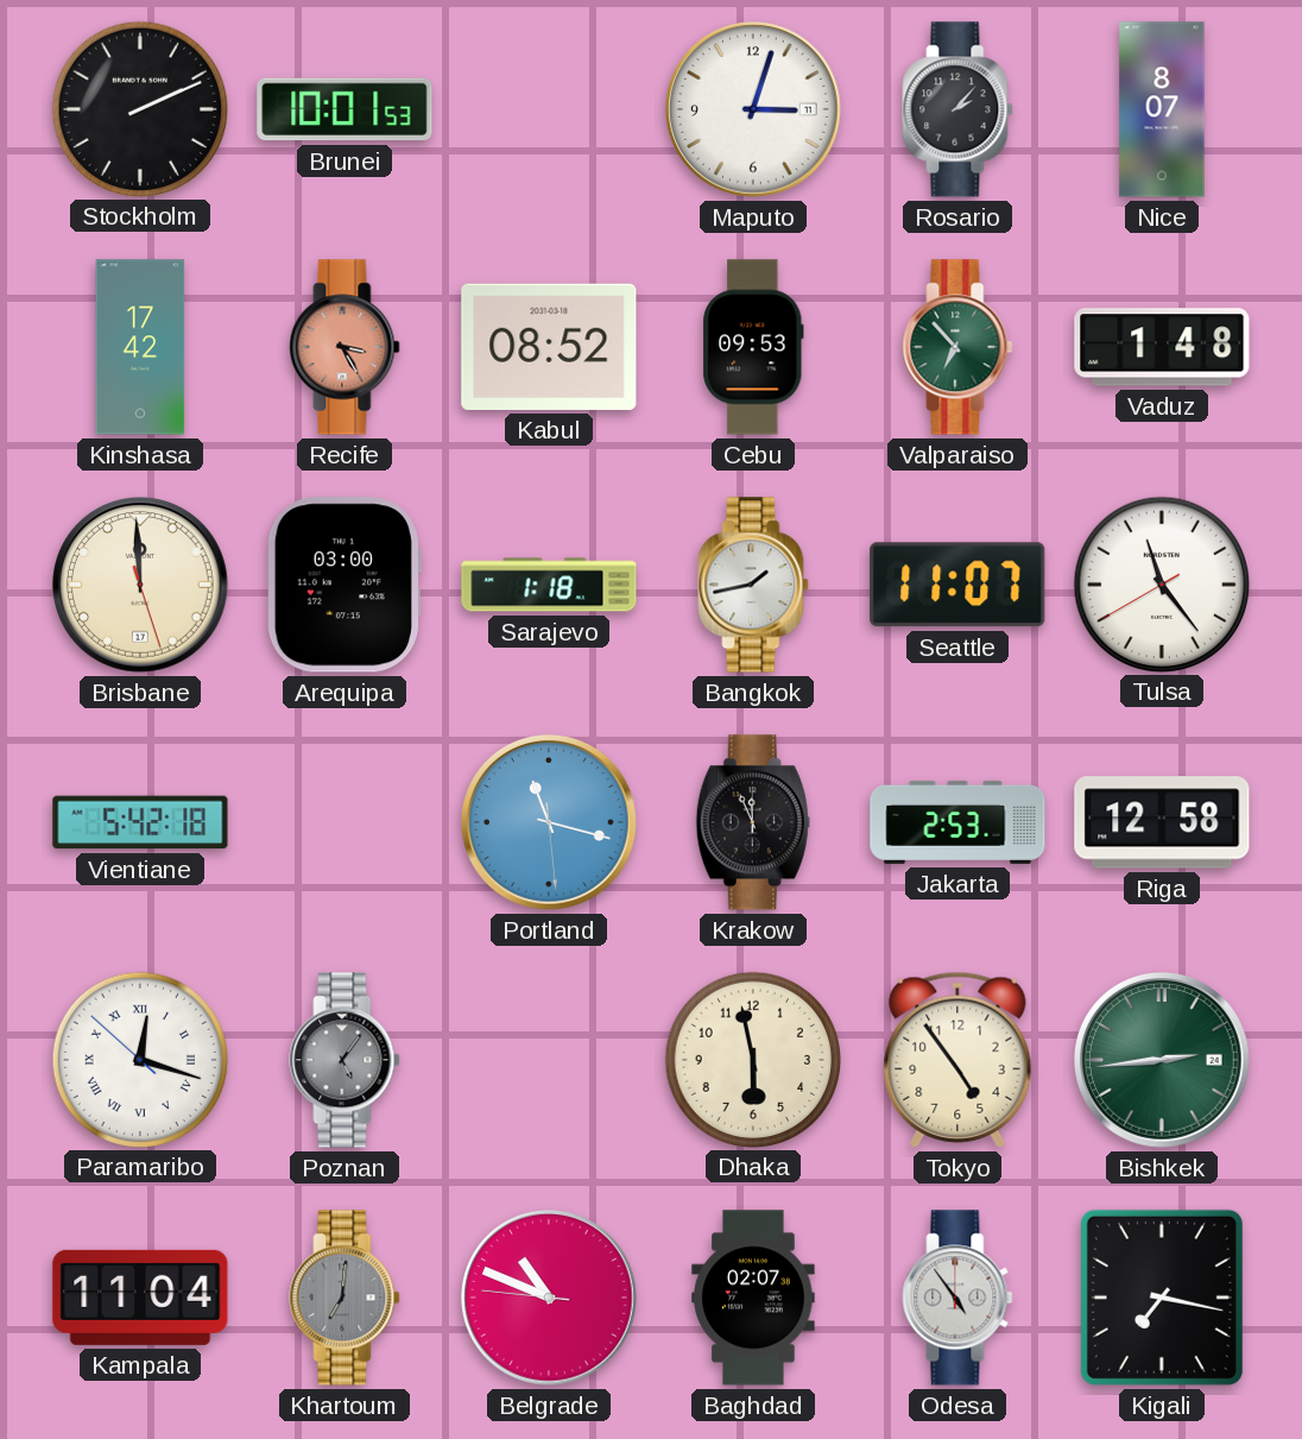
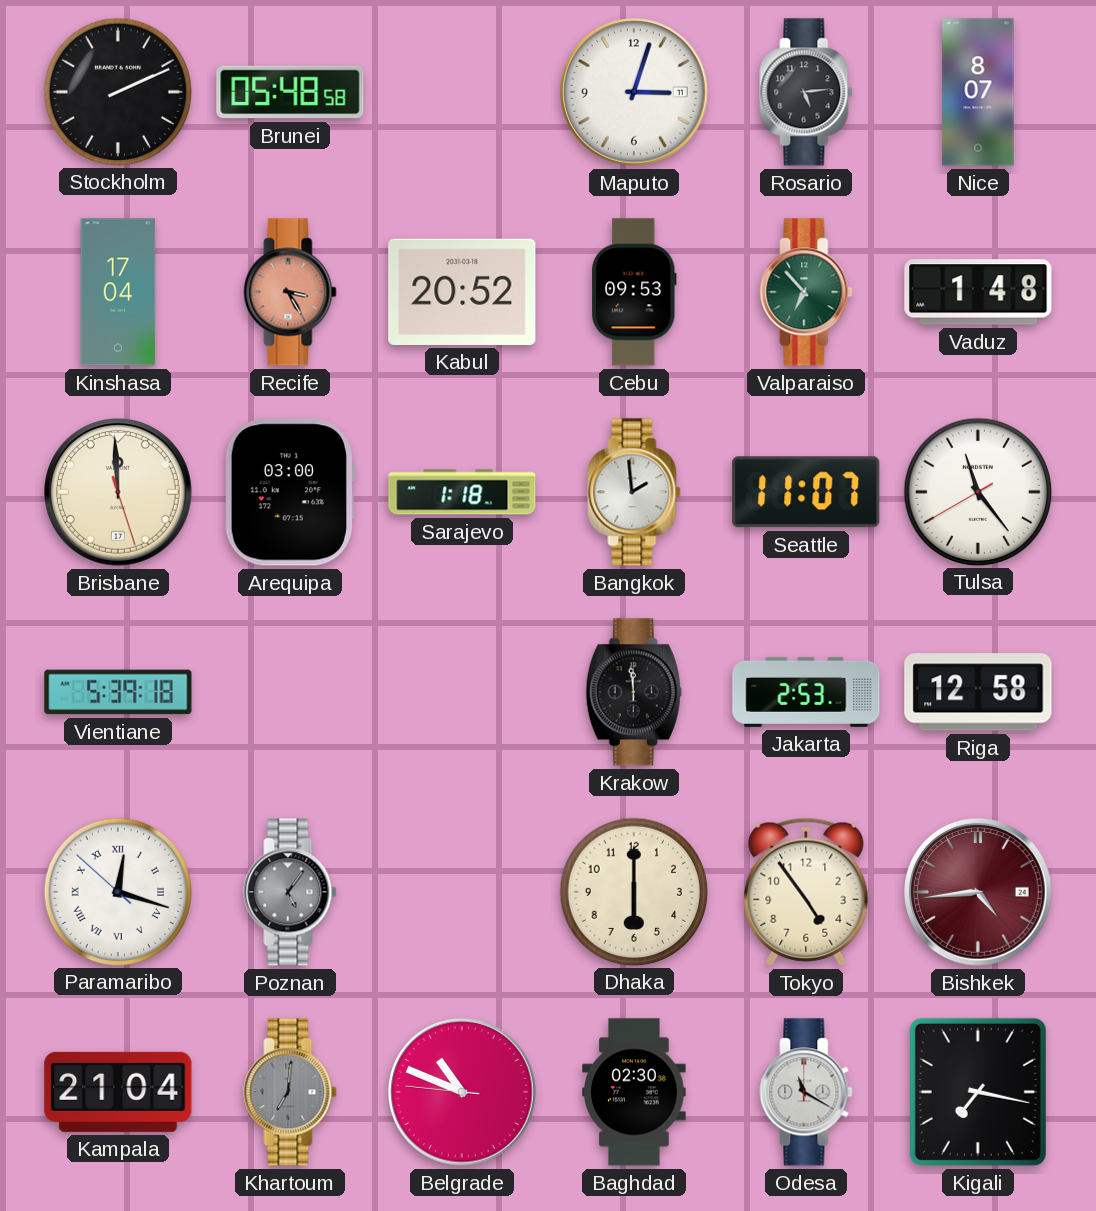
Brunei: 10:01 -> 05:48 (290, 92)
Rosario: 2:07 -> 5:14 (806, 92)
Kinshasa: 17:42 -> 17:04 (118, 292)
Kabul: 08:52 -> 20:52 (462, 292)
Bangkok: 1:43 -> 1:59 (634, 492)
Vientiane: 5:42 -> 5:39 (118, 692)
Portland: 11:17 -> none (550, 823)
Krakow: 11:56 -> 11:59 (634, 692)
Dhaka: 5:58 -> 6:00 (633, 891)
Bishkek: 2:44 -> 4:44 (979, 893)
Bishkek dial: green -> burgundy (979, 893)
Kampala: 11:04 -> 21:04 (118, 1092)
Baghdad: 02:07 -> 02:30 (634, 1092)
Odesa: 4:54 -> 11:20 (806, 1092)
